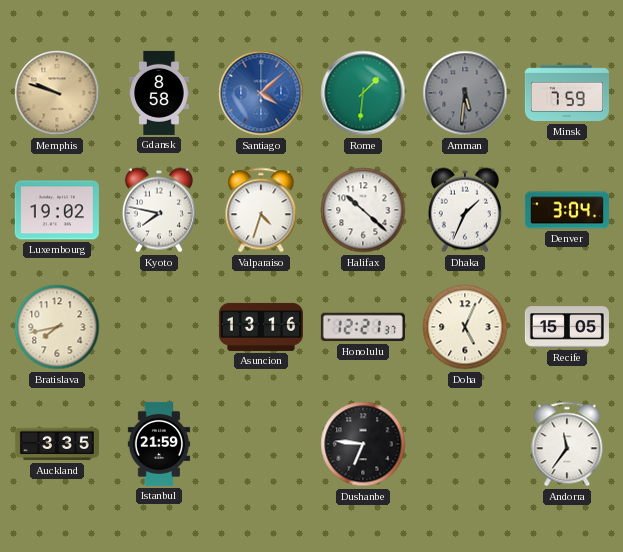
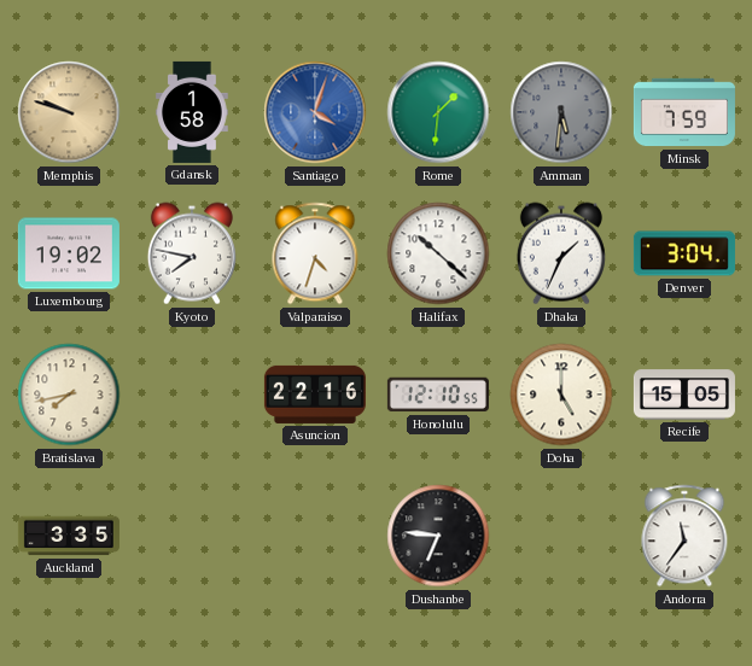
Gdansk: 8:58 -> 1:58 (192, 112)
Santiago: 4:08 -> 4:03 (315, 112)
Asuncion: 13:16 -> 22:16 (315, 395)
Honolulu: 12:21 -> 12:10 (438, 395)
Doha: 5:04 -> 5:00 (561, 395)
Istanbul: 21:59 -> none (159, 444)
